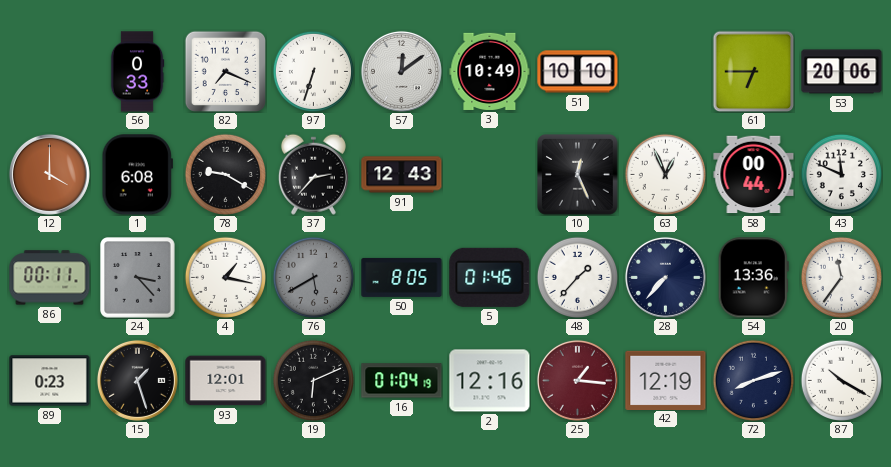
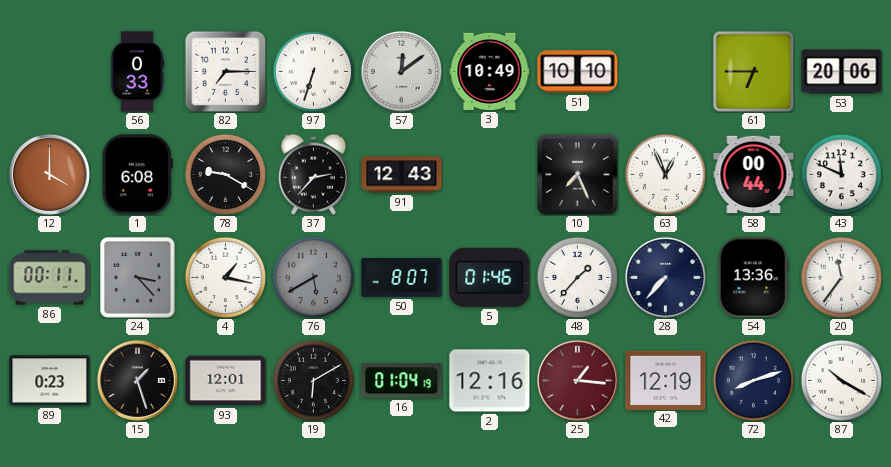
82: 7:19 -> 7:15 (225, 71)
10: 12:26 -> 7:26 (578, 175)
50: 8:05 -> 8:07 (402, 277)
19: 6:11 -> 6:10 (313, 380)
